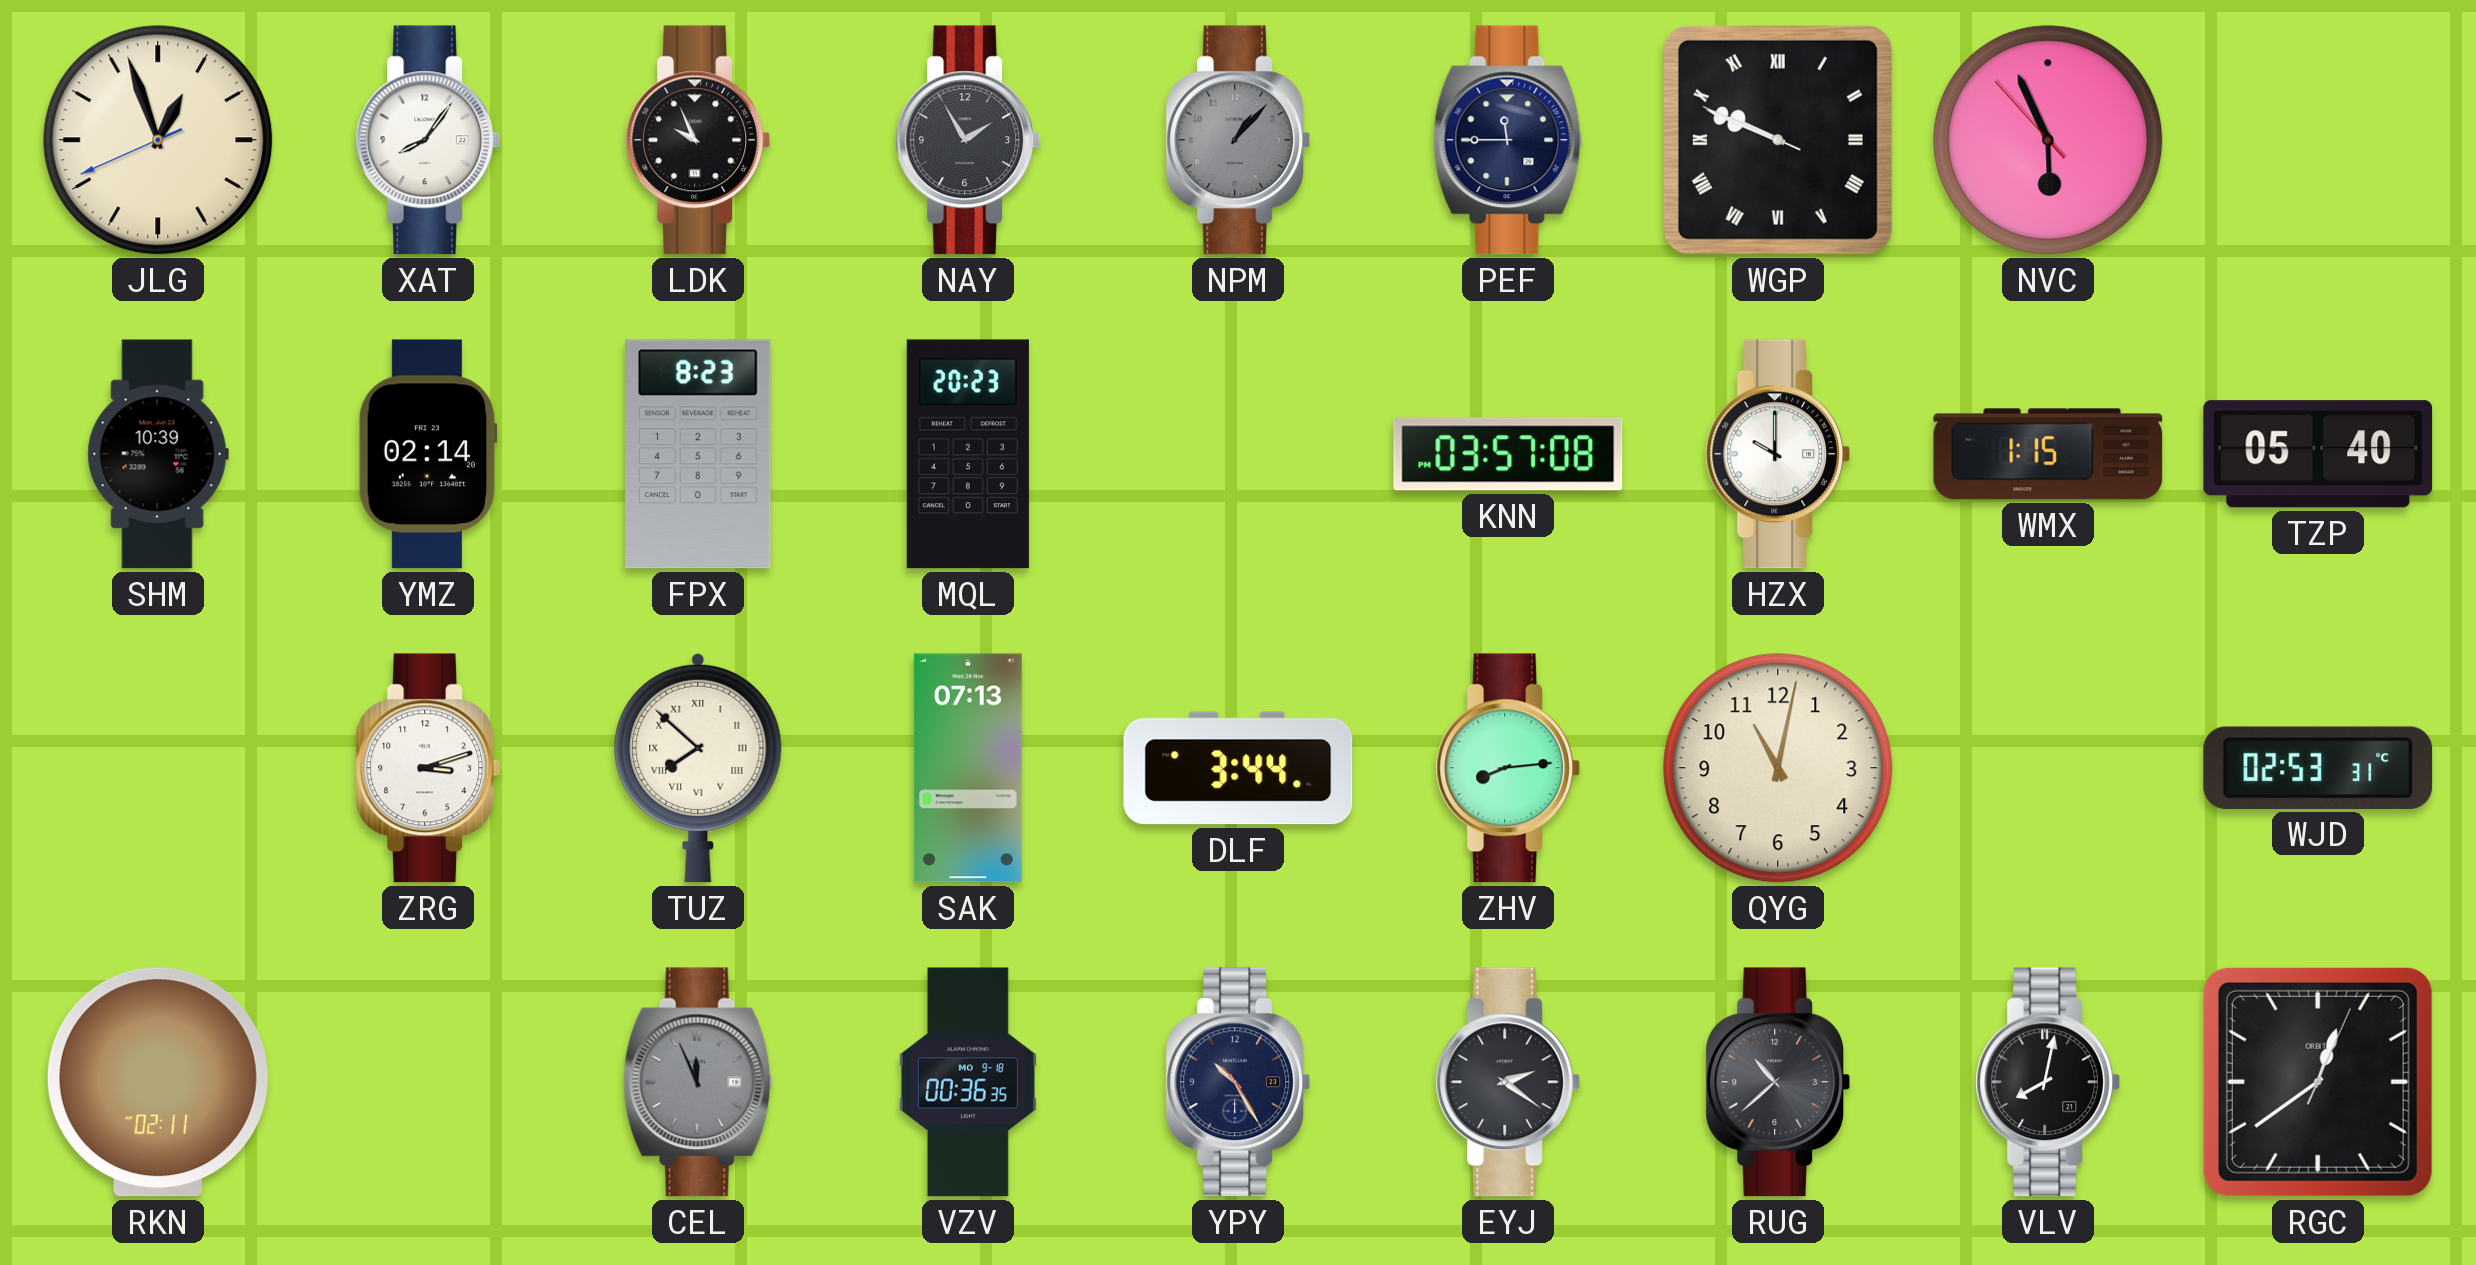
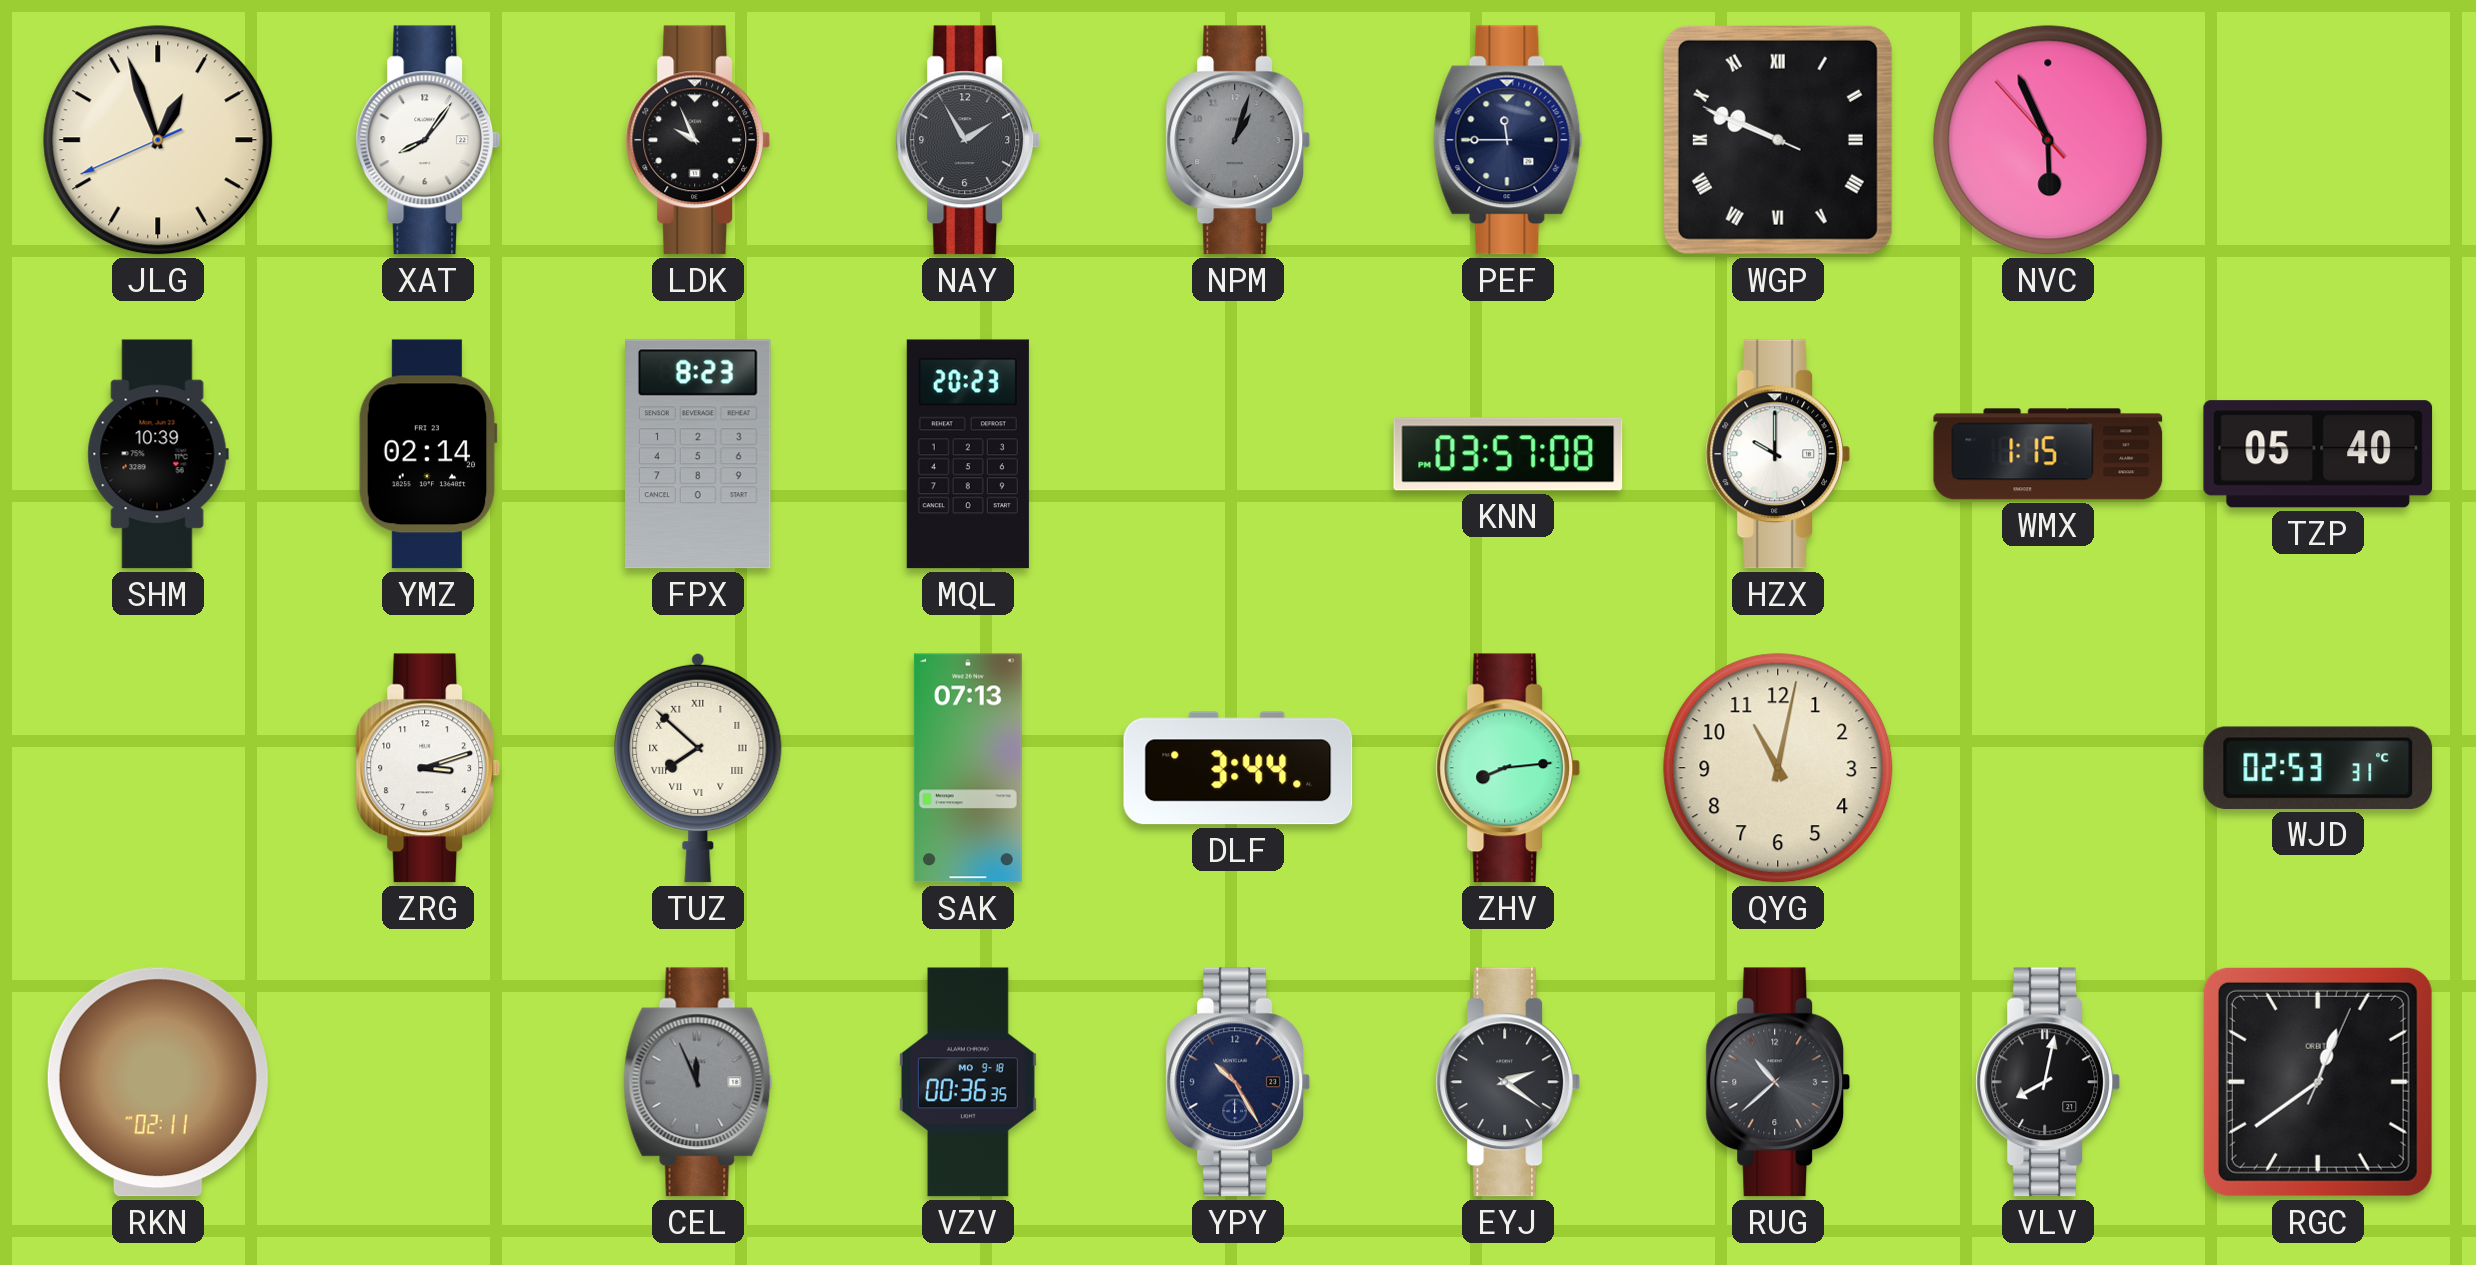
NPM: 1:07 -> 1:03 (1238, 140)
